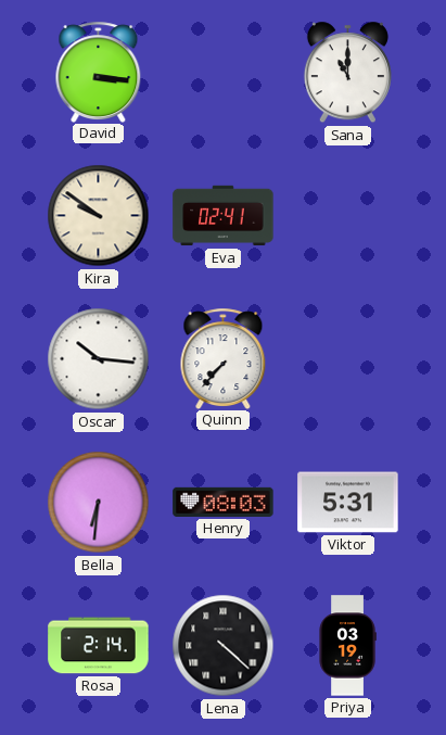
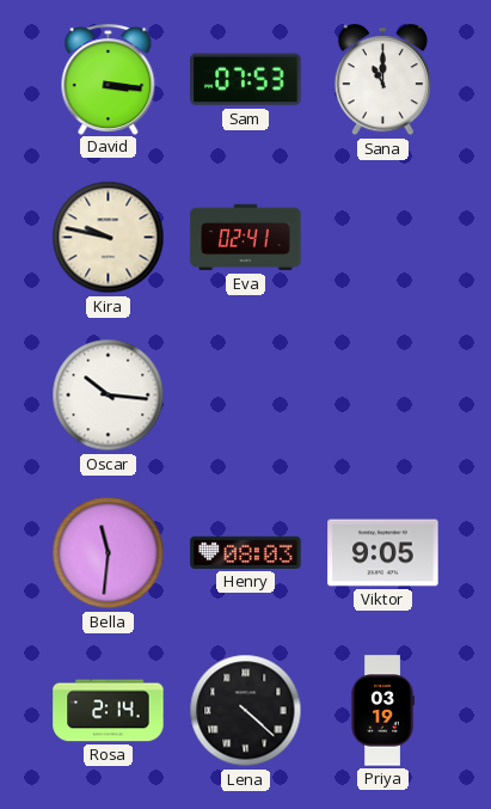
Sam: none -> 07:53 (246, 80)
Kira: 9:51 -> 9:47 (109, 238)
Quinn: 7:37 -> none (224, 358)
Bella: 6:31 -> 11:31 (109, 553)
Viktor: 5:31 -> 9:05 (383, 553)
